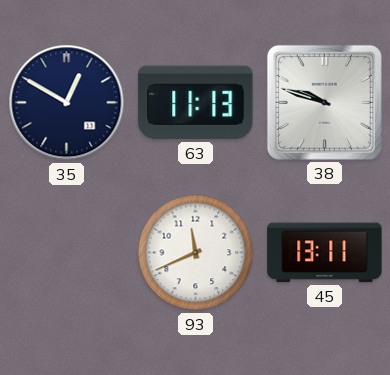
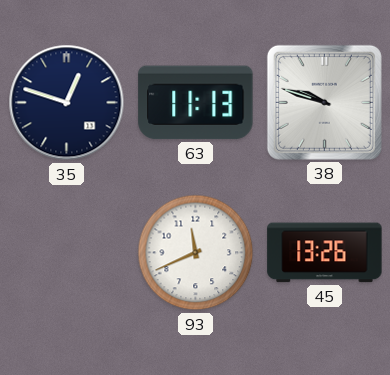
35: 12:50 -> 12:48 (67, 103)
45: 13:11 -> 13:26 (325, 253)
